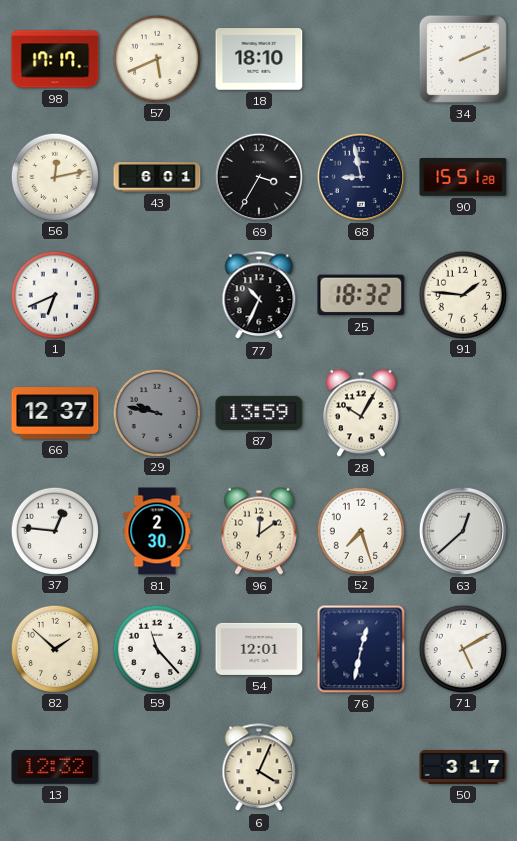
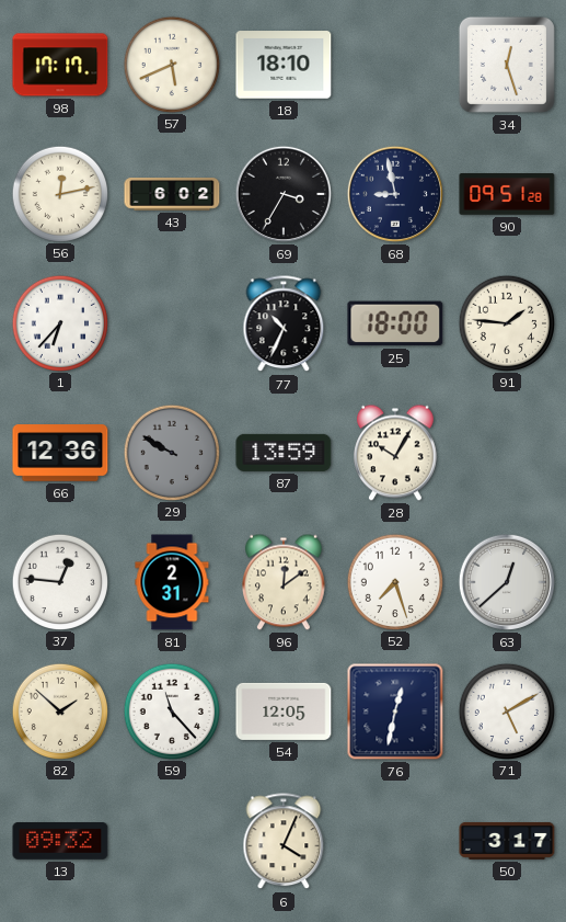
34: 2:11 -> 12:27 (507, 65)
43: 6:01 -> 6:02 (172, 194)
90: 15:51 -> 09:51 (507, 195)
1: 6:41 -> 6:37 (59, 322)
25: 18:32 -> 18:00 (395, 323)
66: 12:37 -> 12:36 (60, 453)
29: 9:47 -> 9:50 (171, 452)
81: 2:30 -> 2:31 (172, 582)
54: 12:01 -> 12:05 (284, 712)
13: 12:32 -> 09:32 (60, 842)
